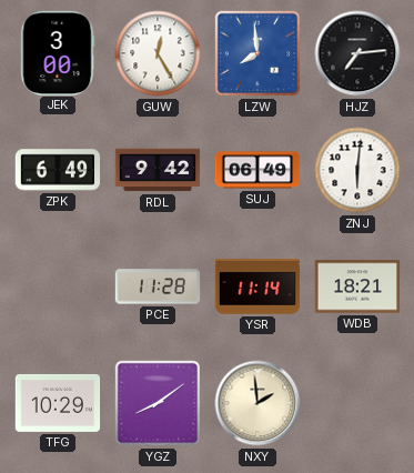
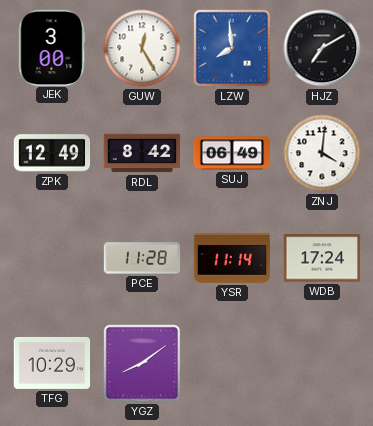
HJZ: 7:14 -> 7:10 (322, 48)
ZPK: 6:49 -> 12:49 (52, 153)
RDL: 9:42 -> 8:42 (142, 153)
ZNJ: 6:01 -> 4:01 (322, 153)
WDB: 18:21 -> 17:24 (322, 258)
NXY: 1:59 -> none (258, 403)
